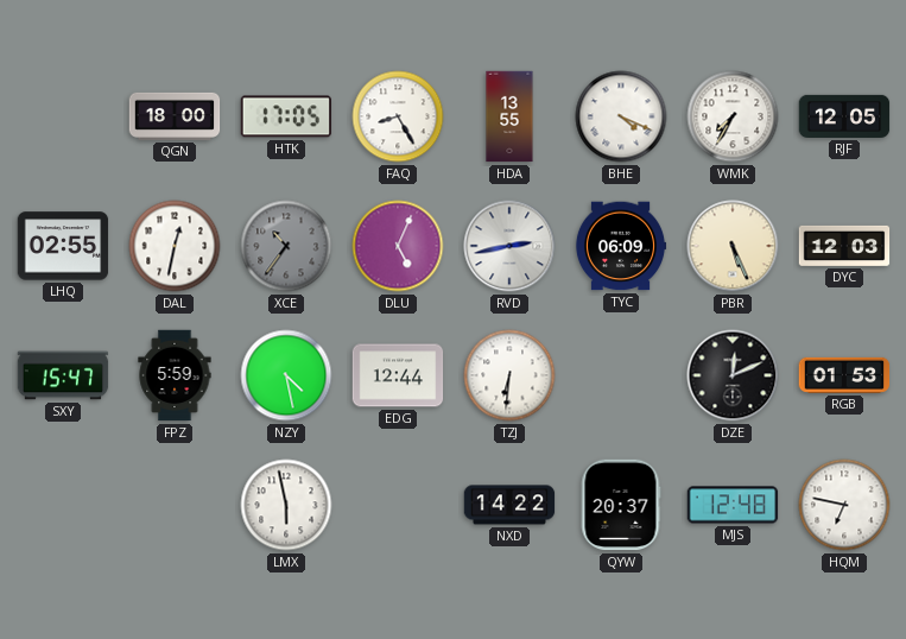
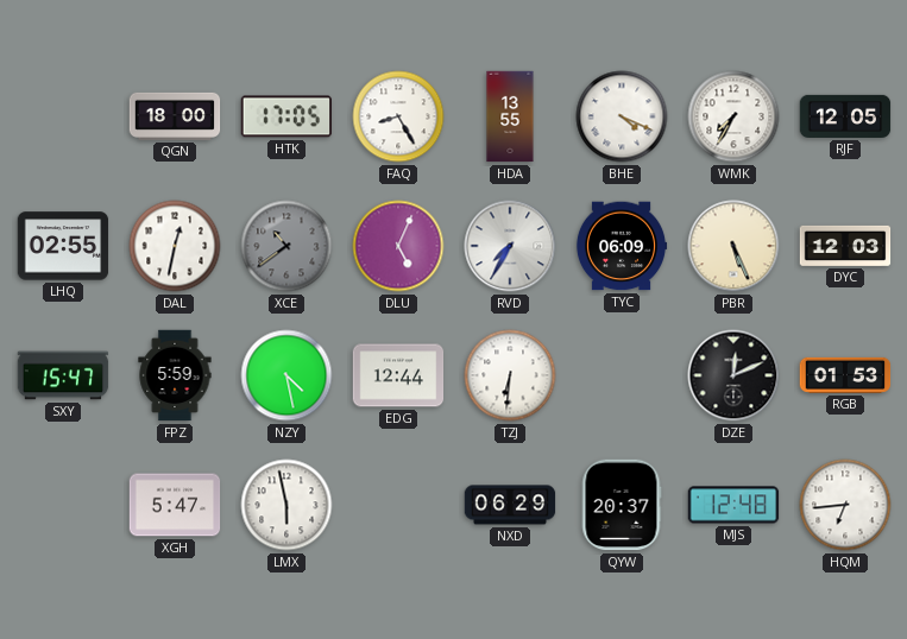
XCE: 10:36 -> 10:39 (286, 246)
RVD: 2:43 -> 7:35 (510, 246)
XGH: none -> 5:47 (175, 505)
NXD: 14:22 -> 06:29 (510, 505)
HQM: 6:47 -> 6:44 (845, 505)
